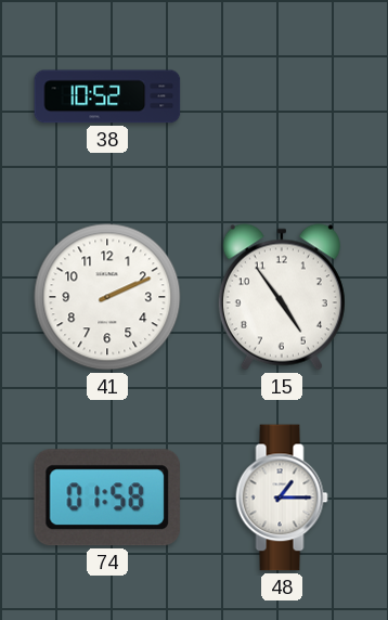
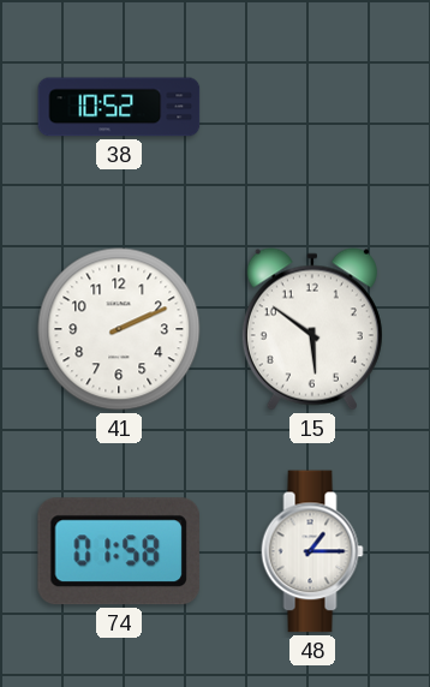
15: 4:54 -> 5:51 (312, 329)
